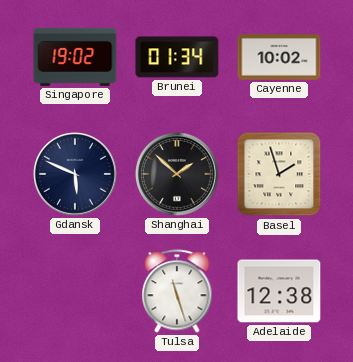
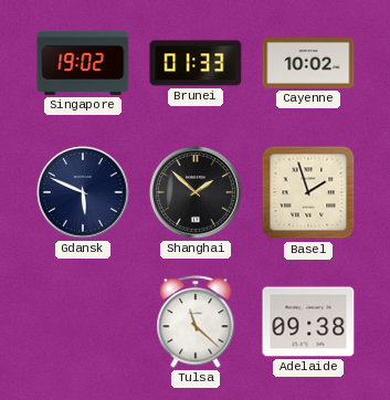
Brunei: 01:34 -> 01:33 (196, 63)
Tulsa: 11:27 -> 11:22 (196, 322)
Adelaide: 12:38 -> 09:38 (308, 322)
